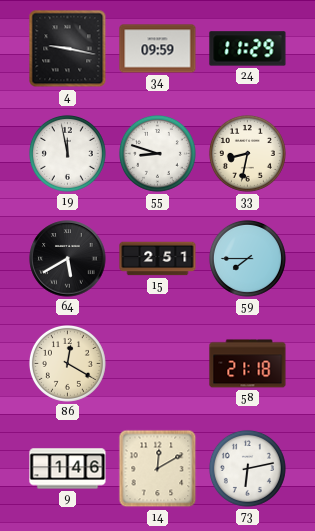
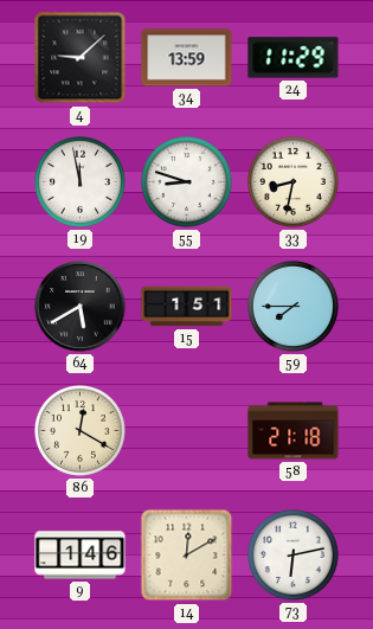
4: 9:17 -> 9:08 (81, 58)
34: 09:59 -> 13:59 (187, 58)
15: 2:51 -> 1:51 (187, 307)
